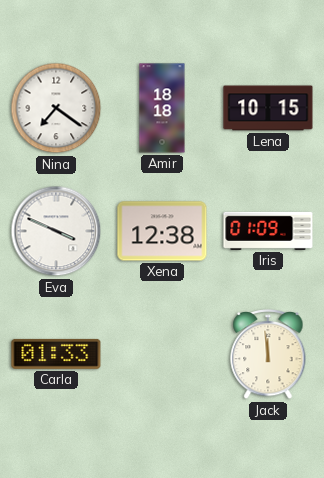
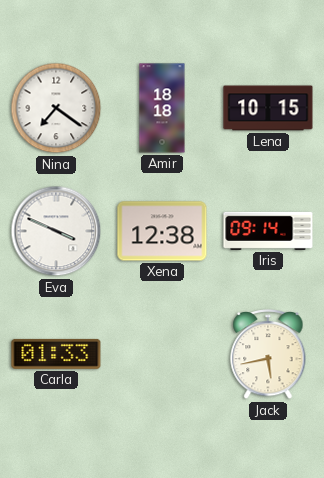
Iris: 01:09 -> 09:14 (268, 231)
Jack: 11:59 -> 5:43 (268, 355)
